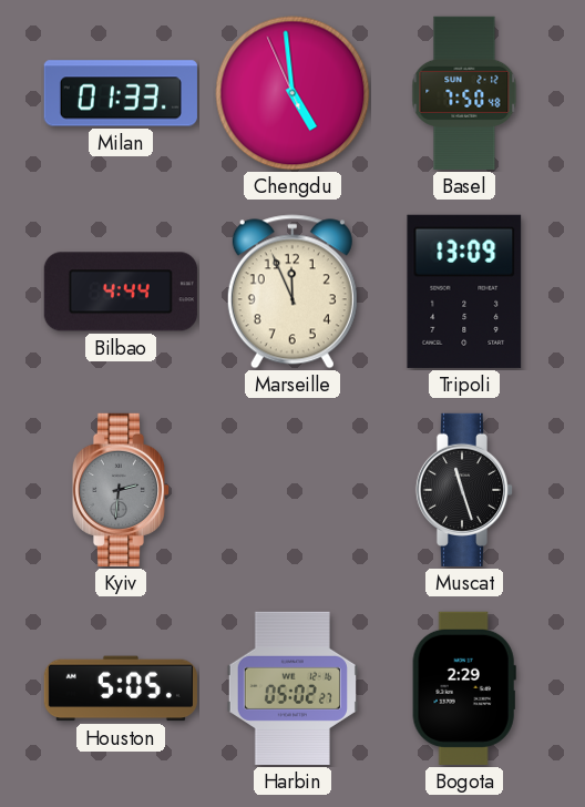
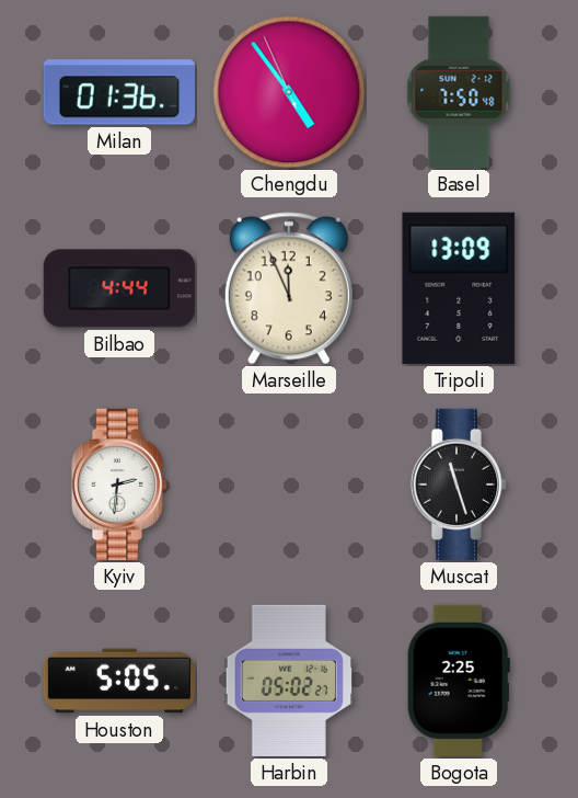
Milan: 01:33 -> 01:36 (119, 92)
Chengdu: 4:58 -> 4:53 (289, 92)
Kyiv dial: grey -> white (119, 485)
Bogota: 2:29 -> 2:25 (459, 681)
